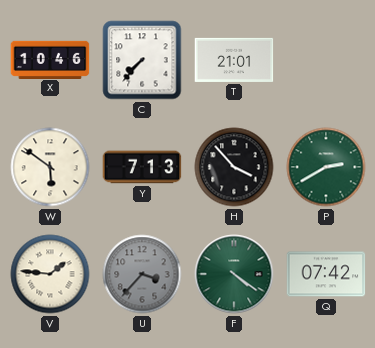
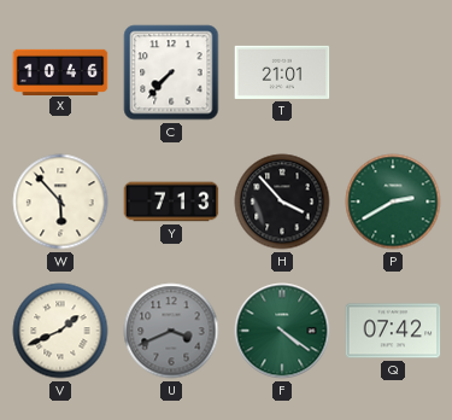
W: 5:51 -> 5:53 (60, 202)
V: 1:46 -> 1:41 (60, 331)
U: 3:37 -> 3:41 (171, 331)
